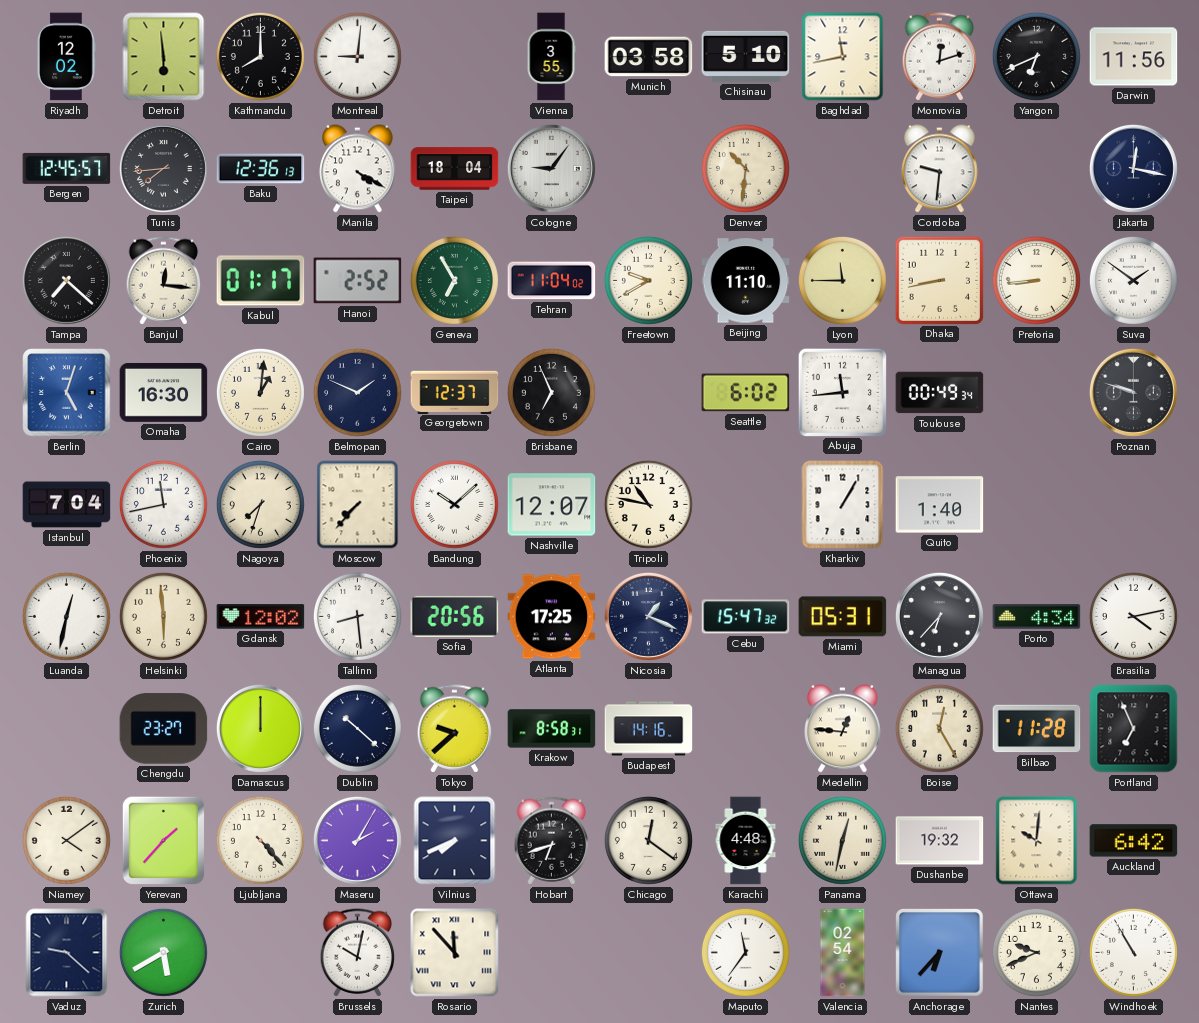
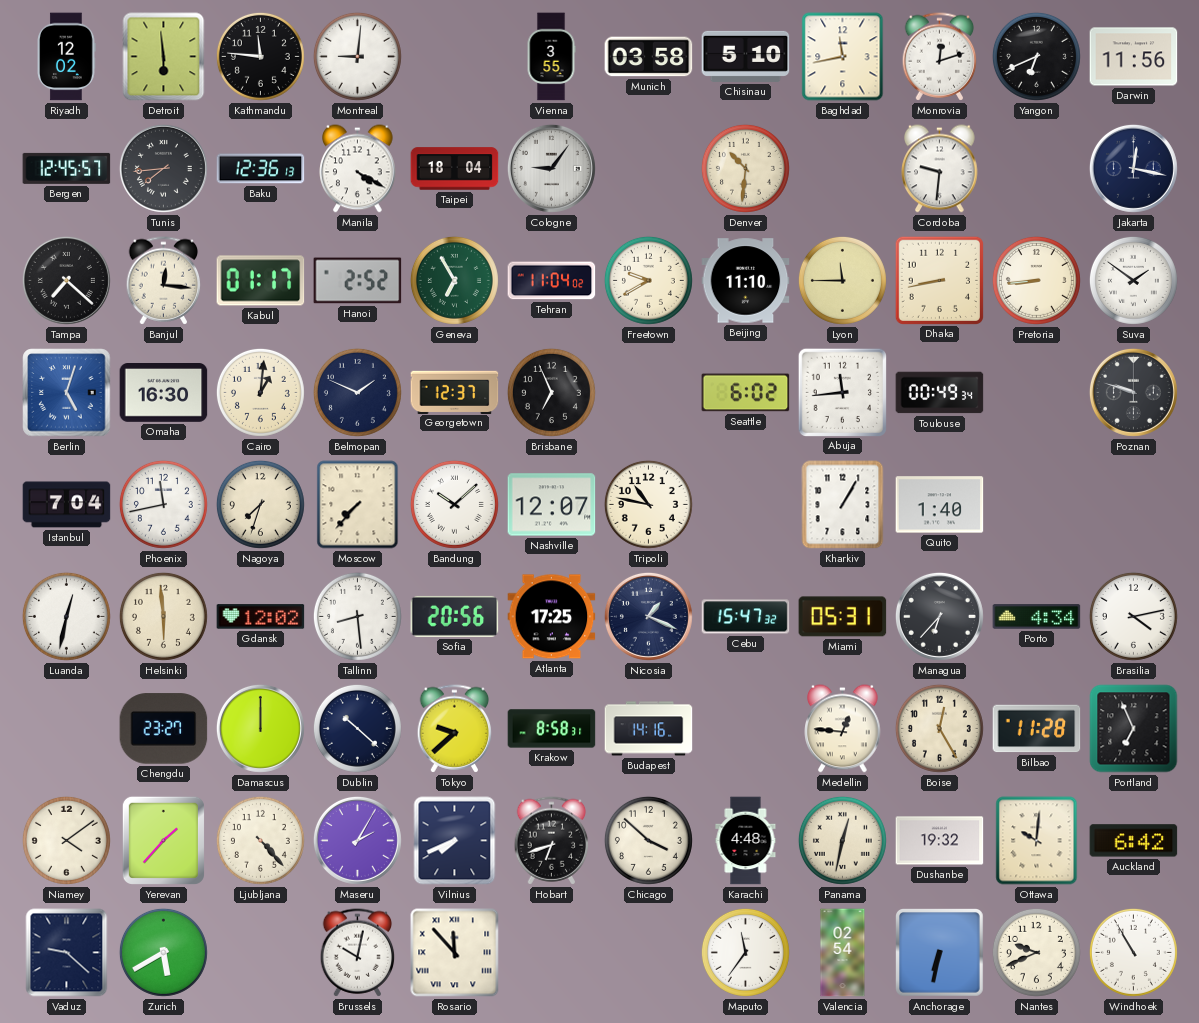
Kathmandu: 8:00 -> 11:46 (260, 56)
Chicago: 12:21 -> 3:52 (648, 840)
Anchorage: 6:37 -> 6:32 (940, 953)
